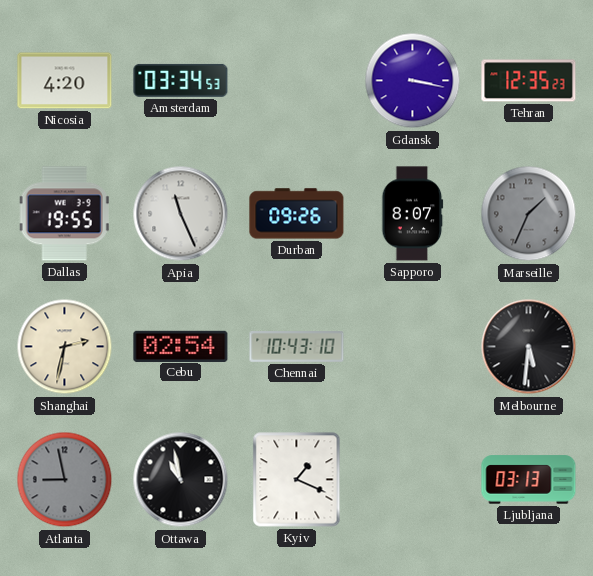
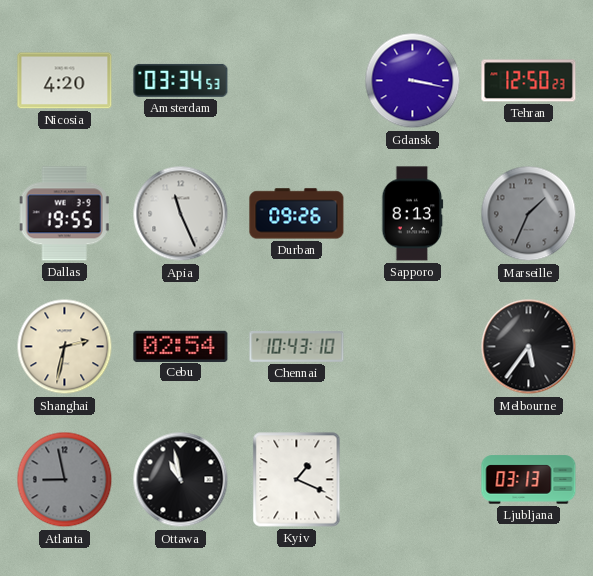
Tehran: 12:35 -> 12:50 (529, 81)
Sapporo: 8:07 -> 8:13 (413, 214)
Melbourne: 5:31 -> 5:36 (529, 347)
